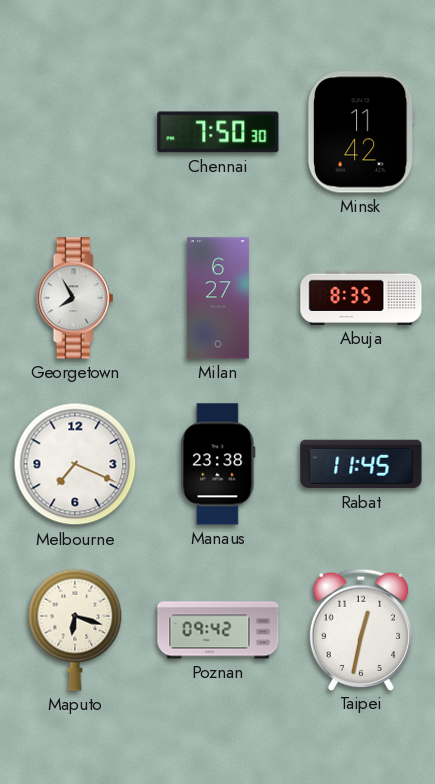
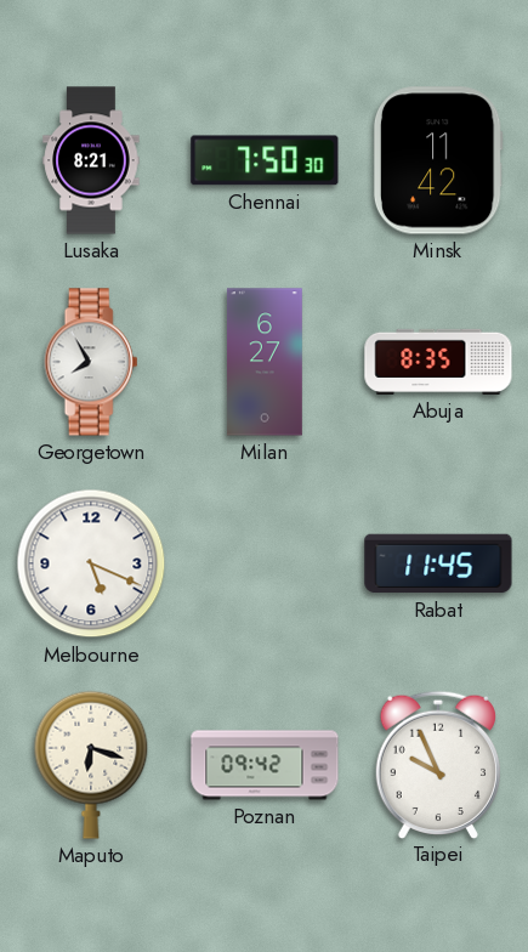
Lusaka: none -> 8:21 (91, 160)
Melbourne: 7:19 -> 5:19 (91, 563)
Manaus: 23:38 -> none (218, 464)
Taipei: 12:32 -> 9:56 (438, 764)
